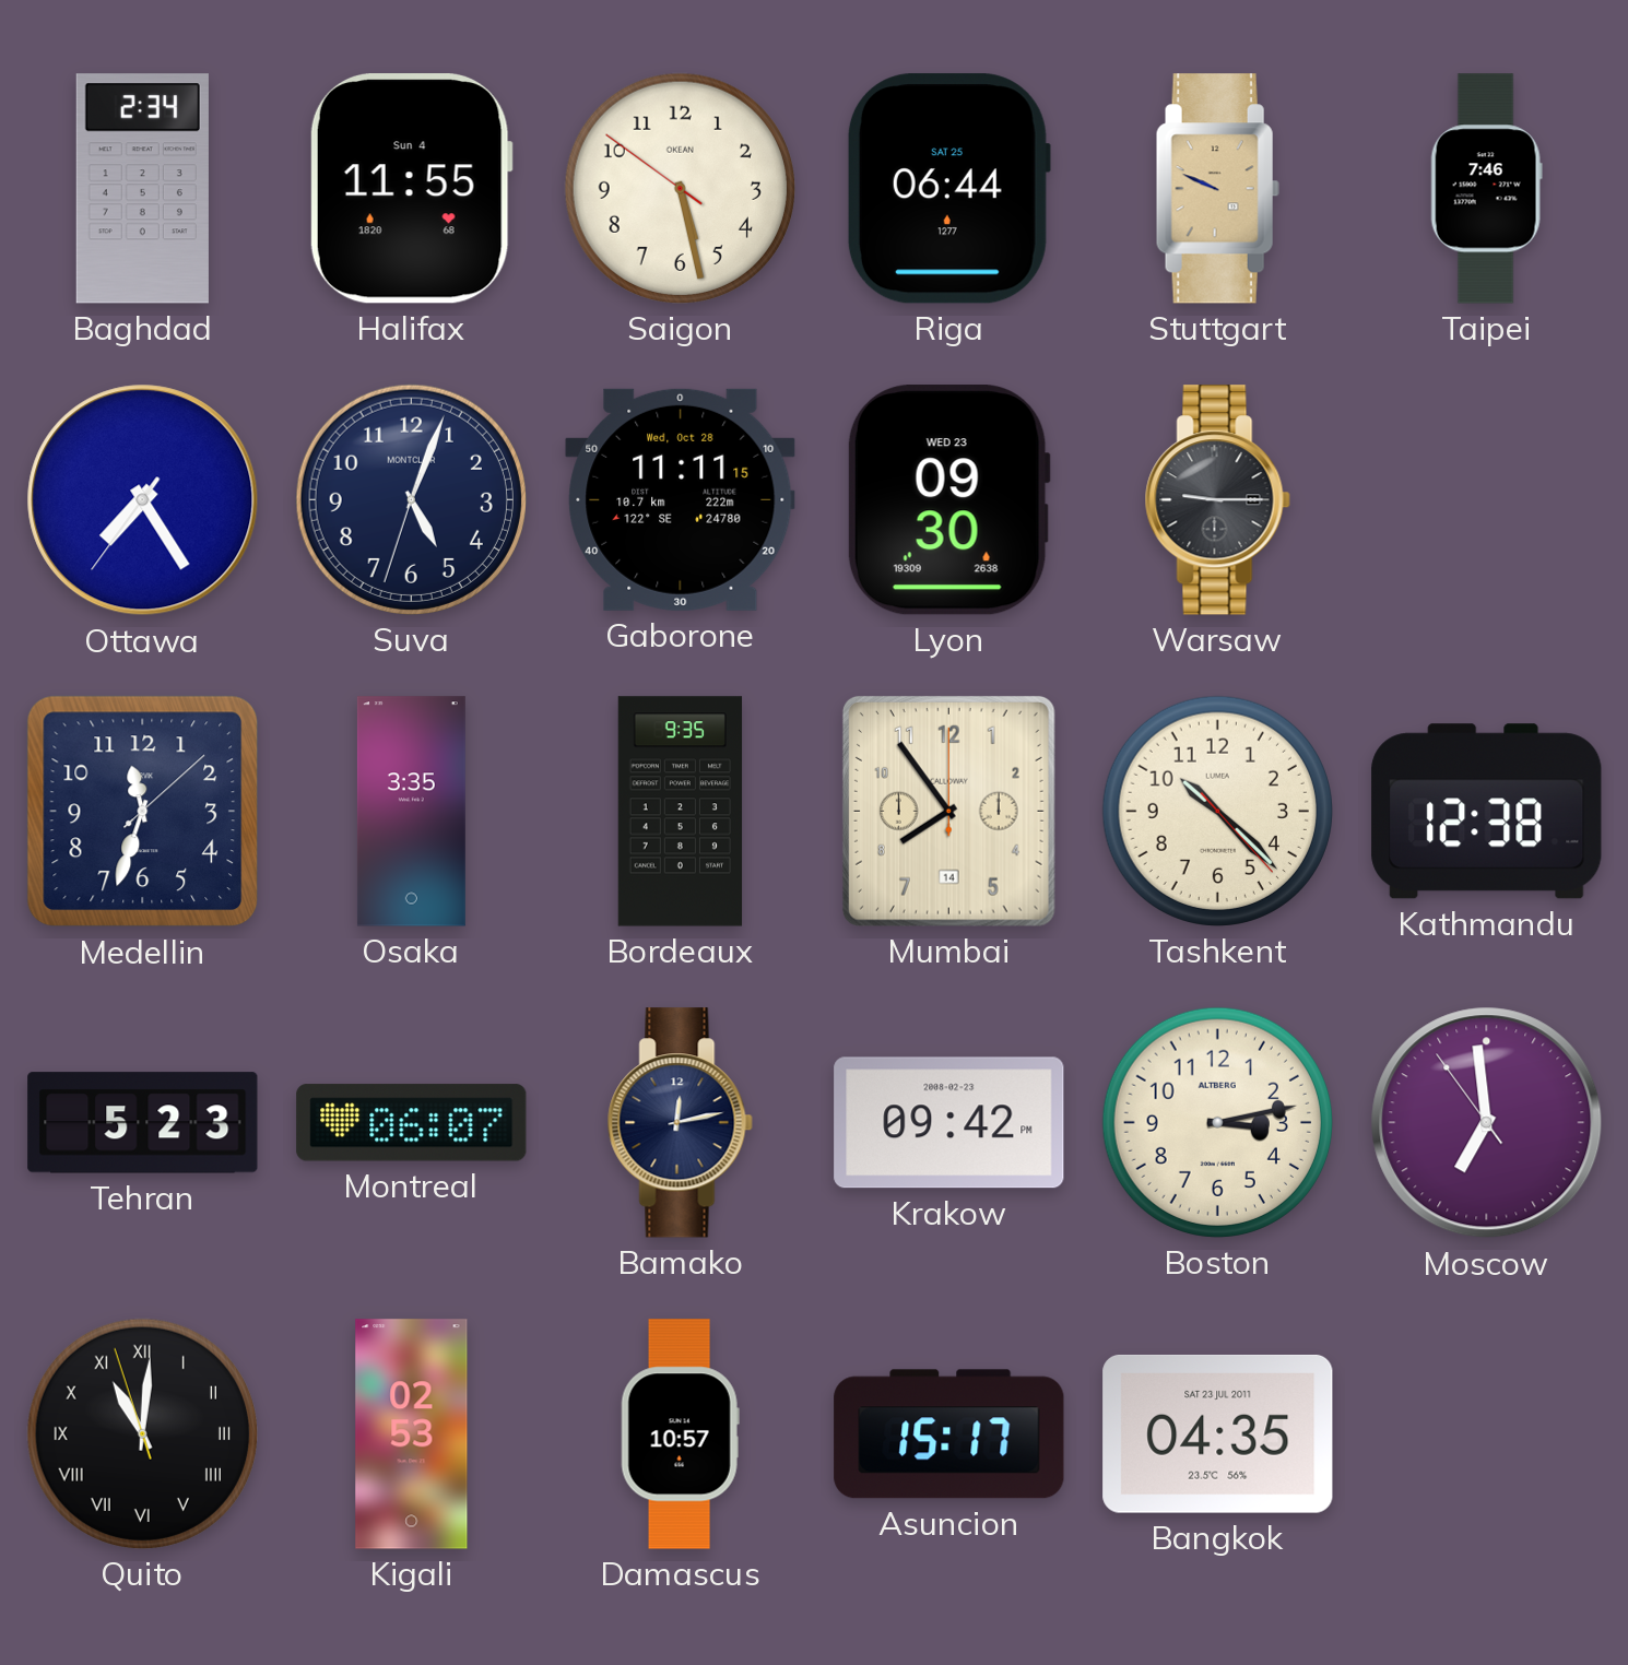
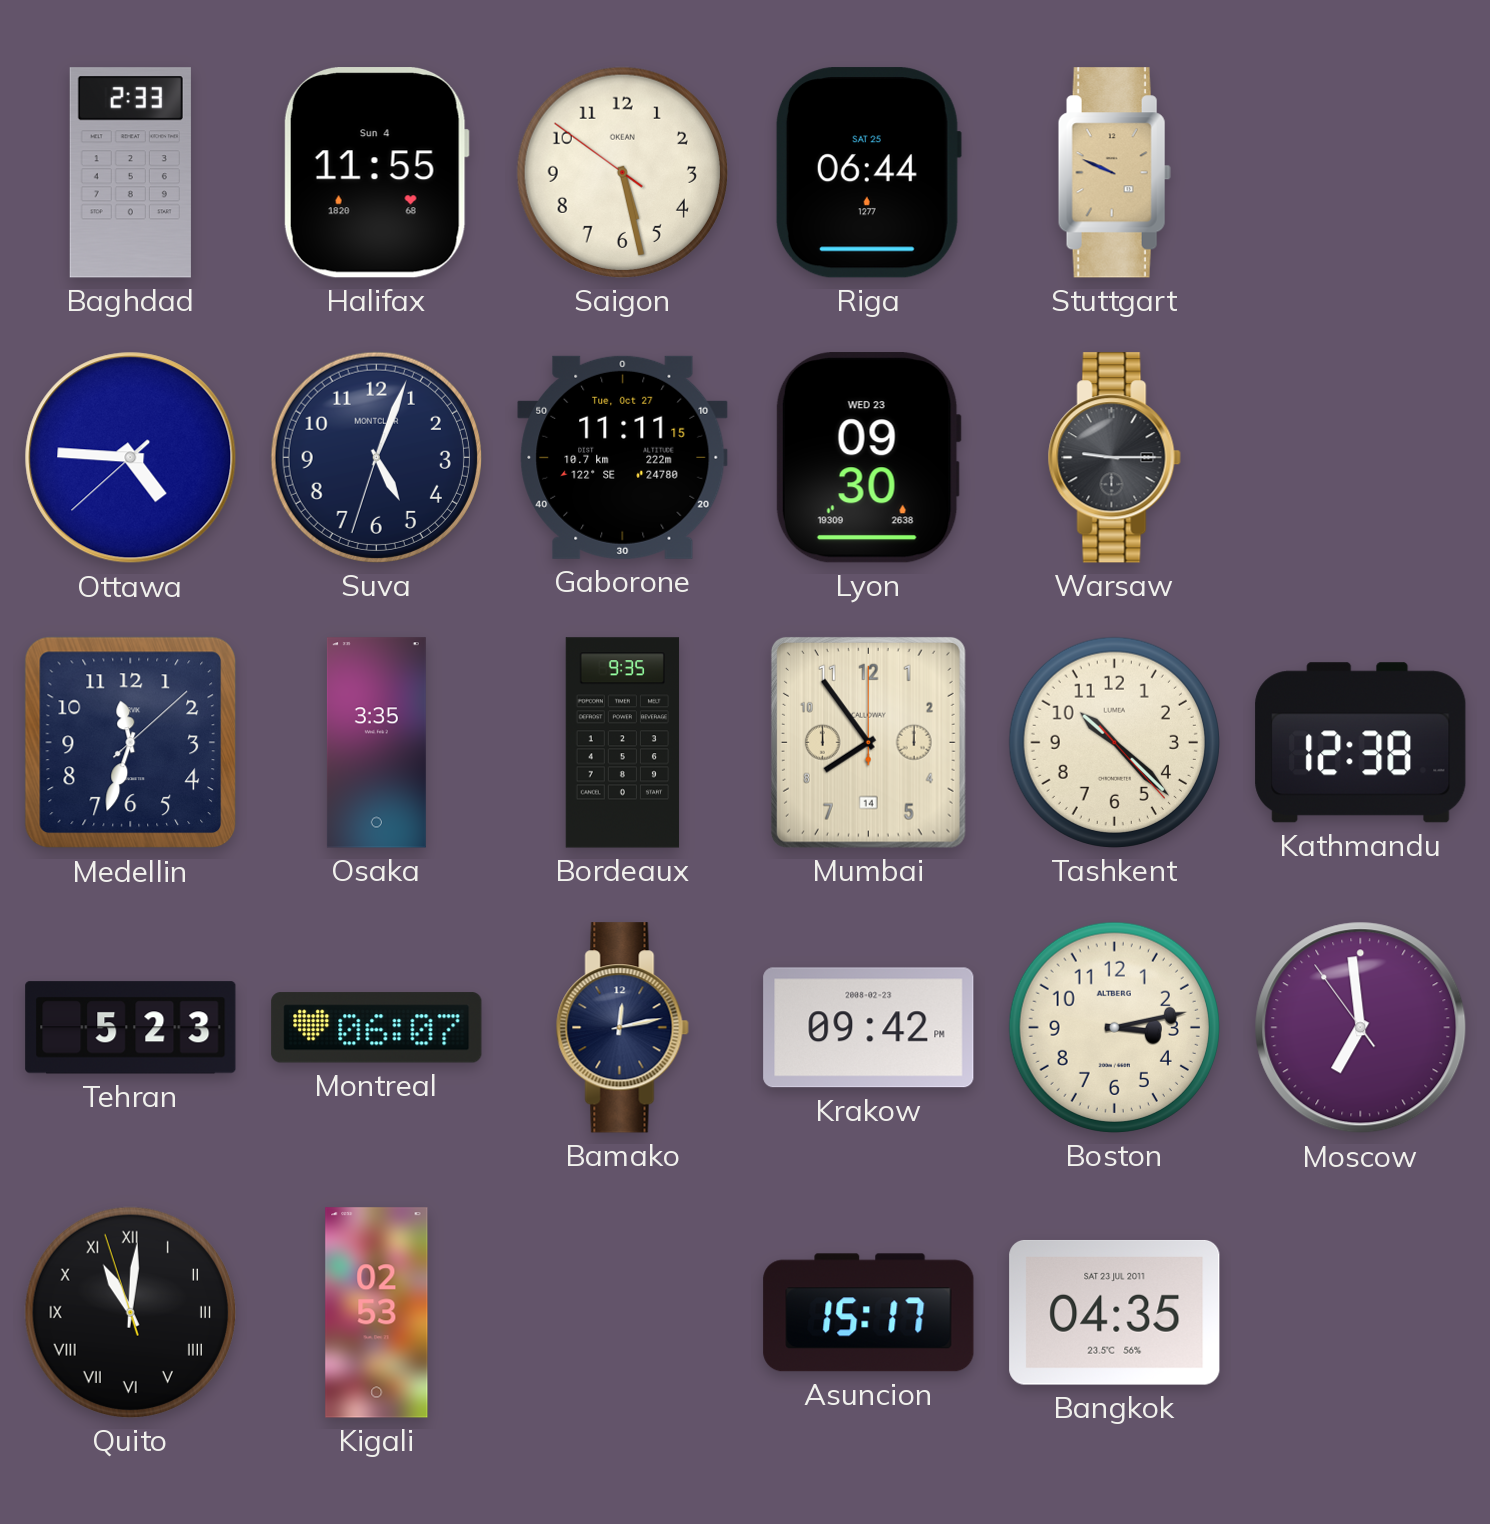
Baghdad: 2:34 -> 2:33 (130, 173)
Taipei: 7:46 -> none (1486, 189)
Ottawa: 7:24 -> 4:45 (131, 458)
Gaborone date: Wed, Oct 28 -> Tue, Oct 27 (623, 457)
Damascus: 10:57 -> none (680, 1434)
